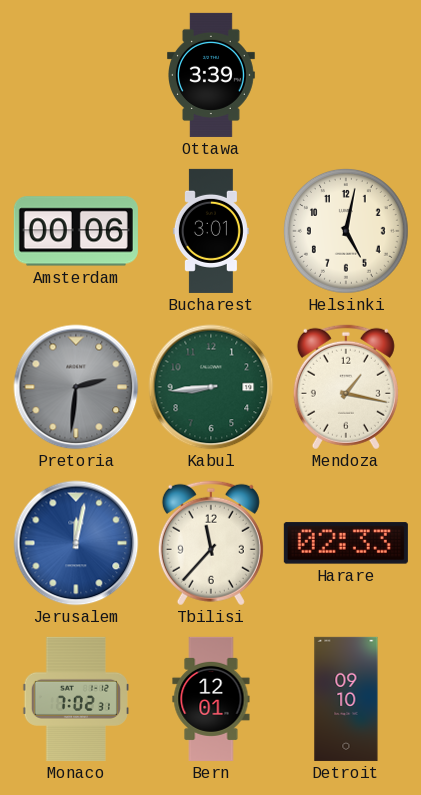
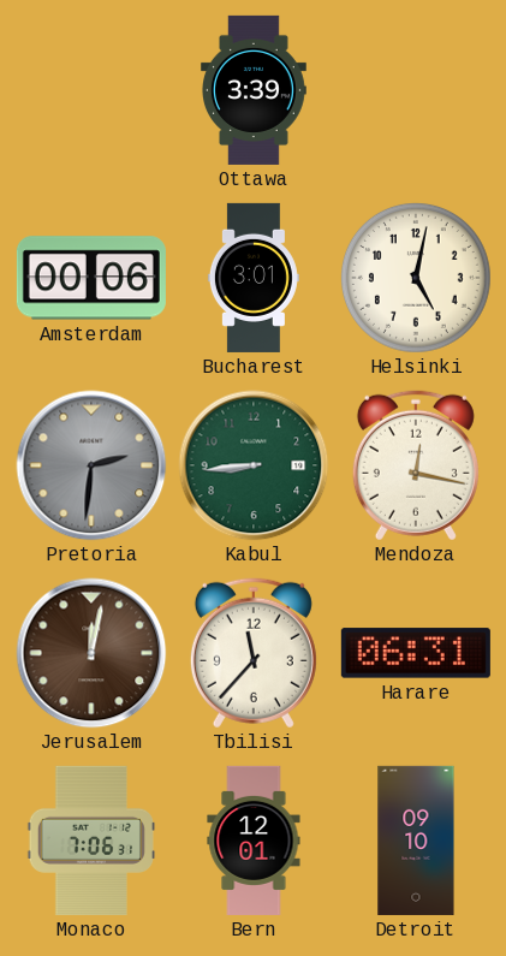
Mendoza: 1:17 -> 12:17 (416, 465)
Jerusalem dial: blue -> brown (91, 653)
Harare: 02:33 -> 06:31 (416, 653)
Monaco: 7:02 -> 7:06 (91, 841)
